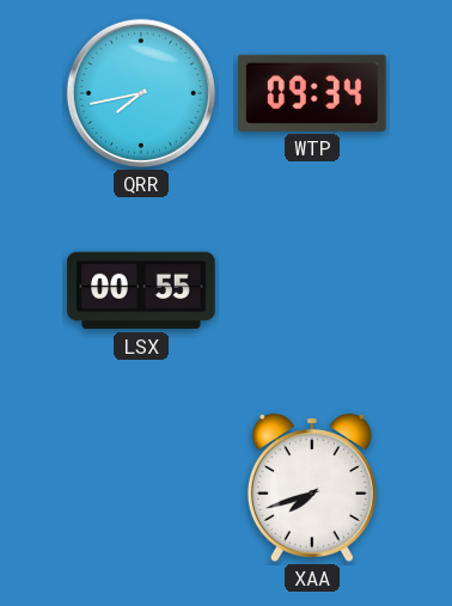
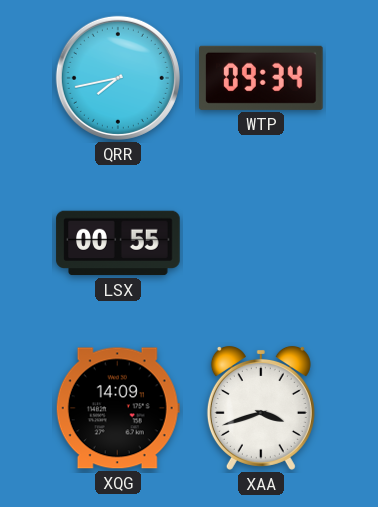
XQG: none -> 14:09 (118, 408)
XAA: 7:42 -> 3:42 (261, 408)
